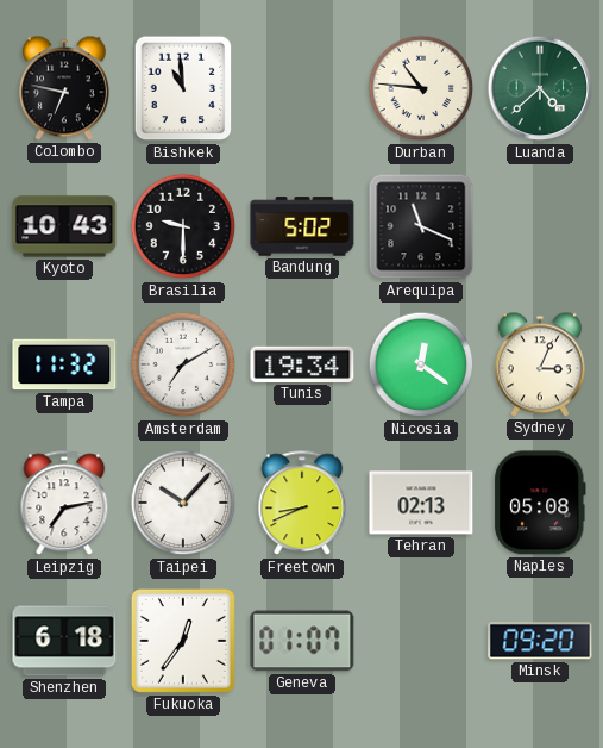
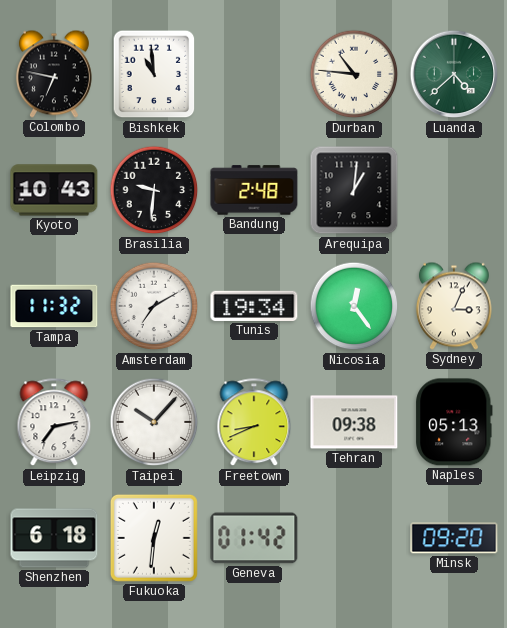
Brasilia: 9:30 -> 9:31 (154, 190)
Bandung: 5:02 -> 2:48 (254, 190)
Arequipa: 11:19 -> 1:01 (354, 190)
Nicosia: 12:21 -> 12:24 (354, 306)
Tehran: 02:13 -> 09:38 (354, 422)
Naples: 05:08 -> 05:13 (455, 422)
Fukuoka: 12:36 -> 12:31 (154, 538)
Geneva: 01:07 -> 01:42 (254, 538)
